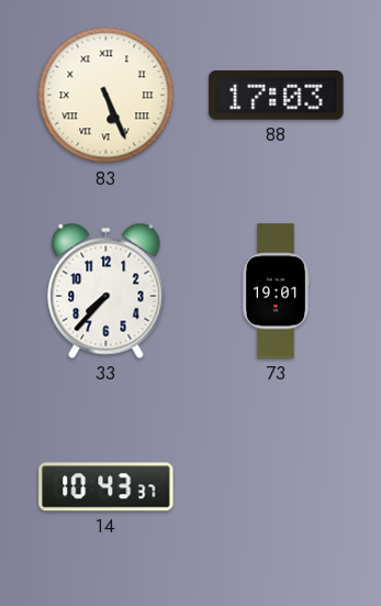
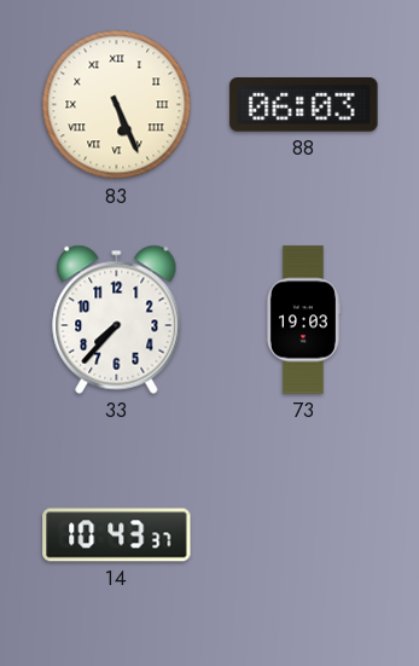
88: 17:03 -> 06:03 (304, 105)
73: 19:01 -> 19:03 (303, 320)
